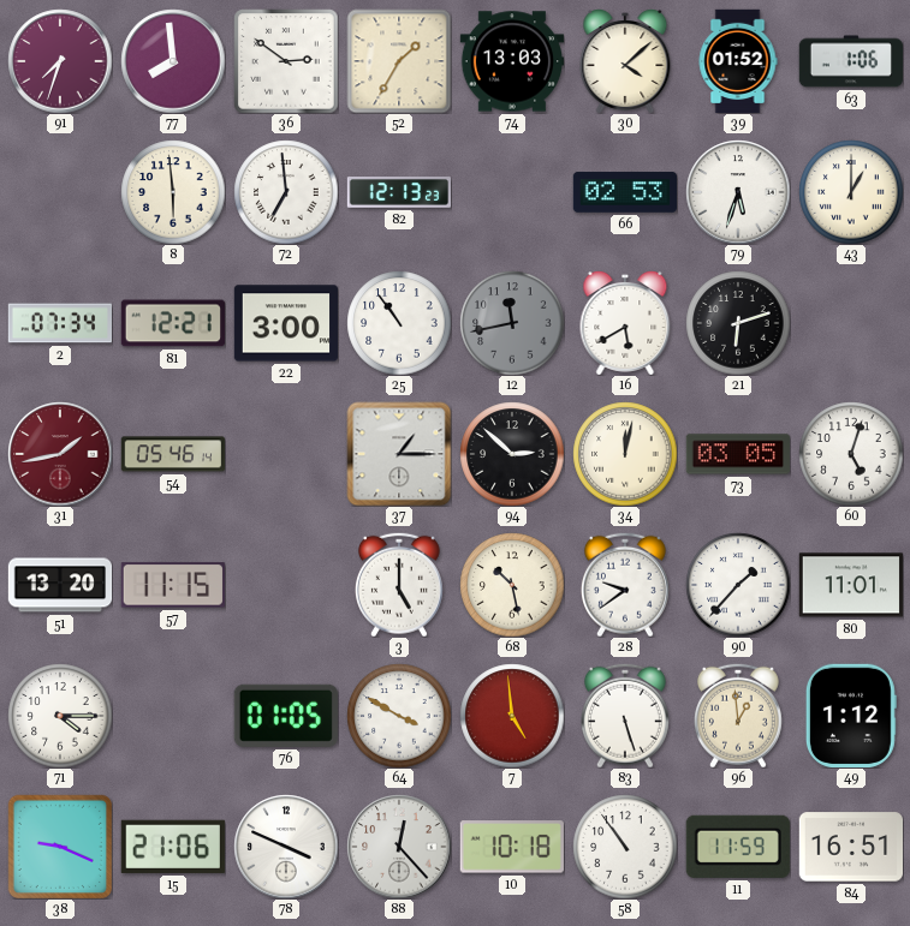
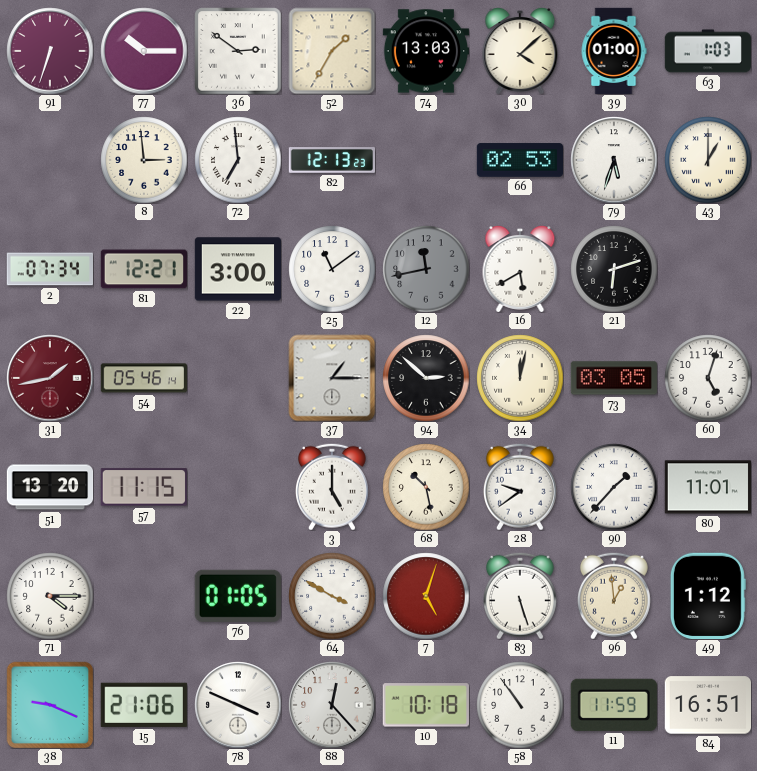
91: 7:33 -> 6:33 (50, 51)
77: 7:59 -> 10:15 (144, 51)
39: 01:52 -> 01:00 (614, 50)
63: 1:06 -> 1:03 (707, 51)
8: 5:59 -> 2:59 (144, 160)
25: 10:54 -> 11:09 (332, 269)
7: 4:59 -> 5:03 (426, 596)
